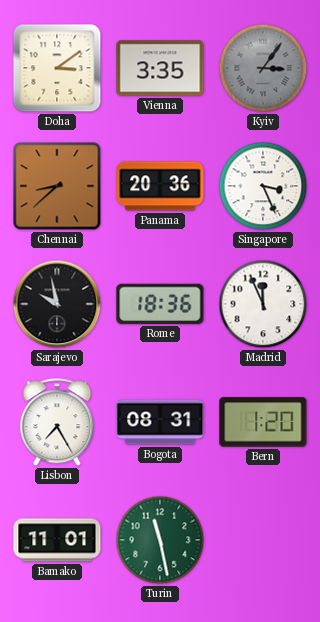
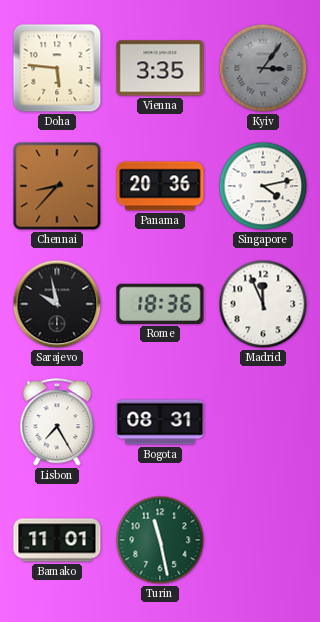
Doha: 3:09 -> 5:46 (57, 68)
Chennai: 8:38 -> 8:37 (57, 186)
Singapore: 3:26 -> 4:13 (263, 186)
Bern: 1:20 -> none (263, 422)
